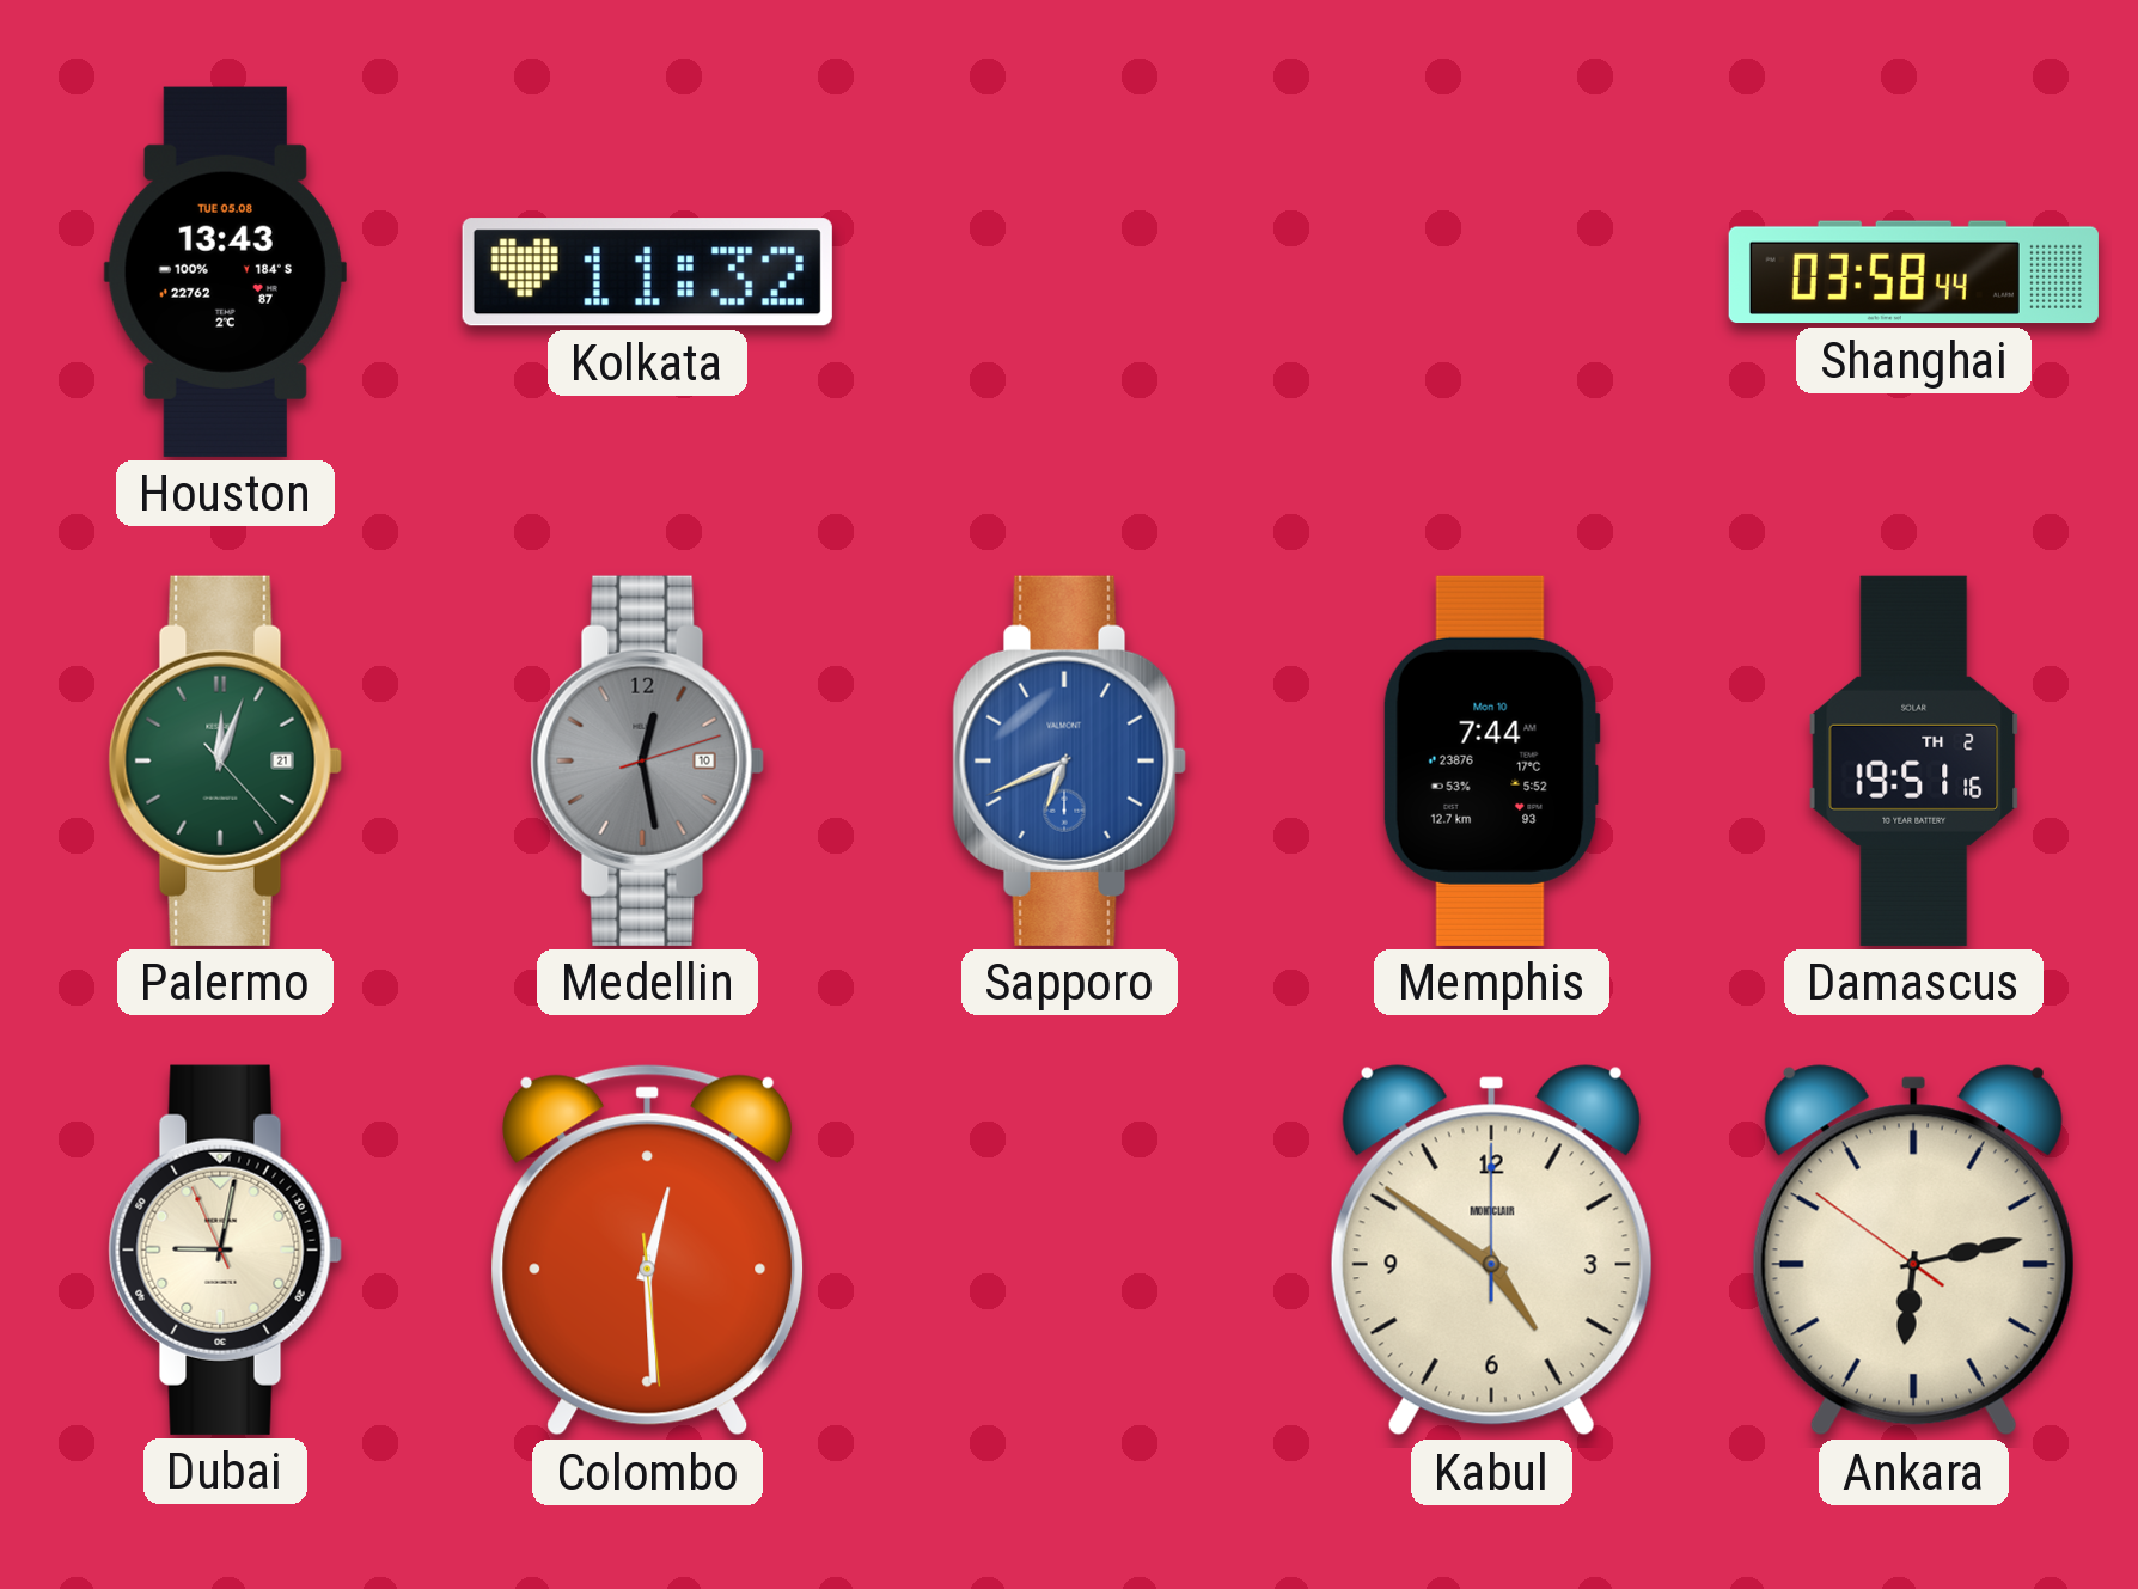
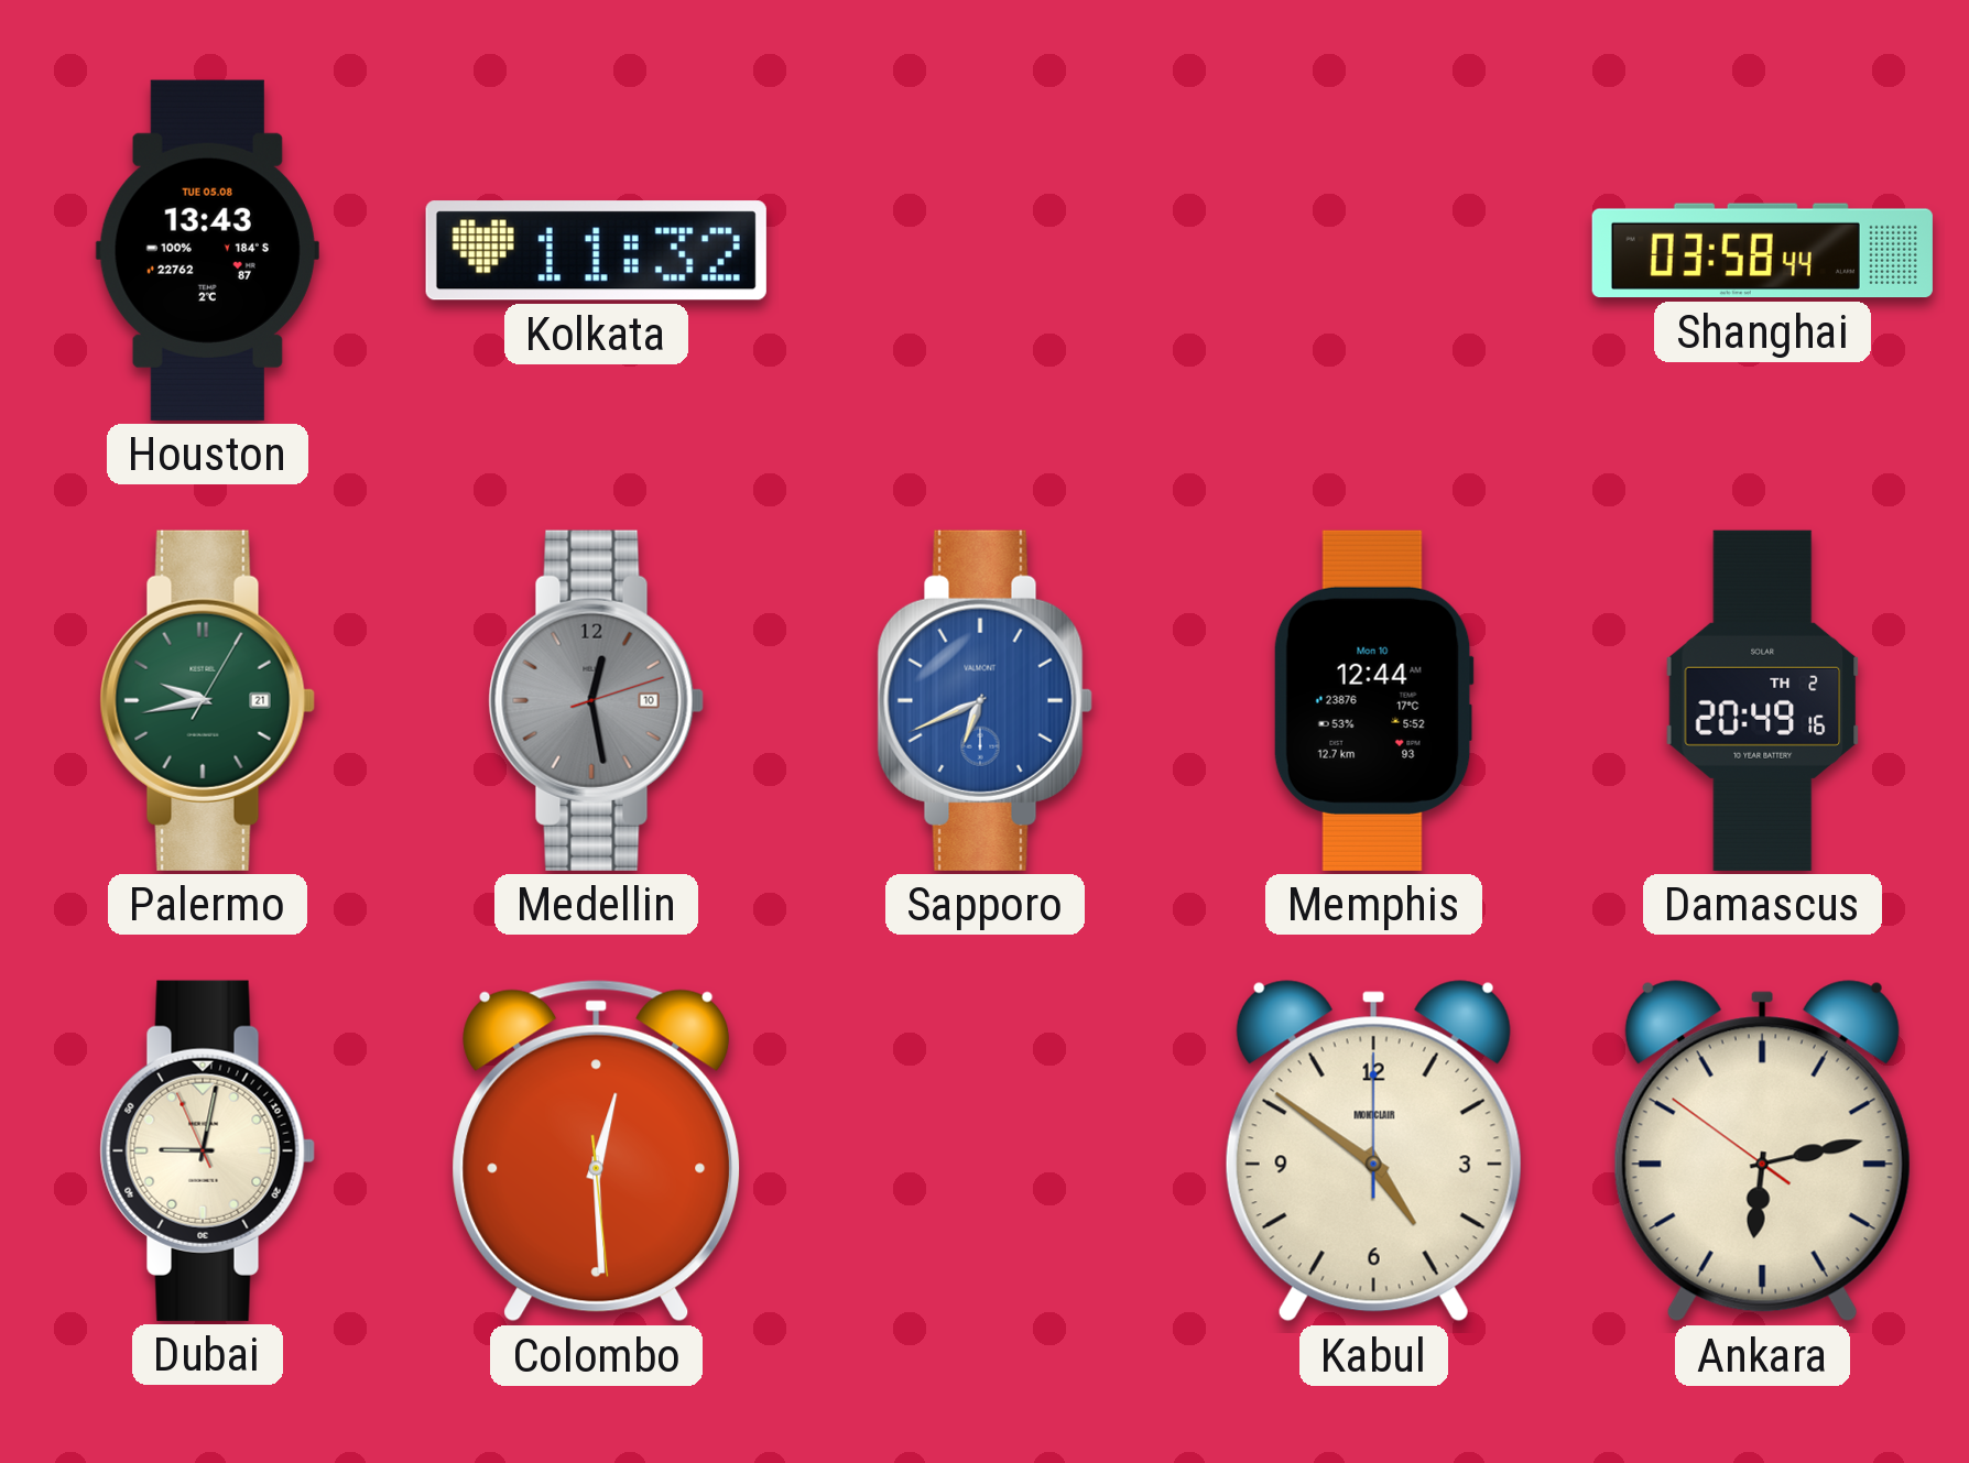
Palermo: 12:03 -> 9:43 (207, 700)
Memphis: 7:44 -> 12:44 (1373, 700)
Damascus: 19:51 -> 20:49 (1763, 700)
